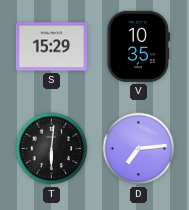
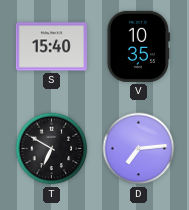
S: 15:29 -> 15:40 (51, 47)
T: 6:01 -> 6:50 (52, 149)
